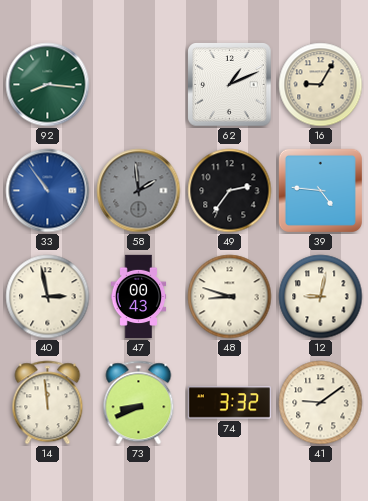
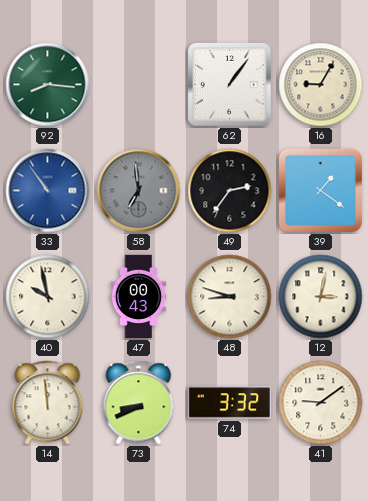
62: 1:11 -> 1:06 (230, 85)
58: 1:59 -> 6:59 (139, 191)
39: 4:46 -> 1:21 (320, 190)
40: 2:58 -> 9:58 (48, 297)
12: 9:02 -> 3:02 (321, 297)
